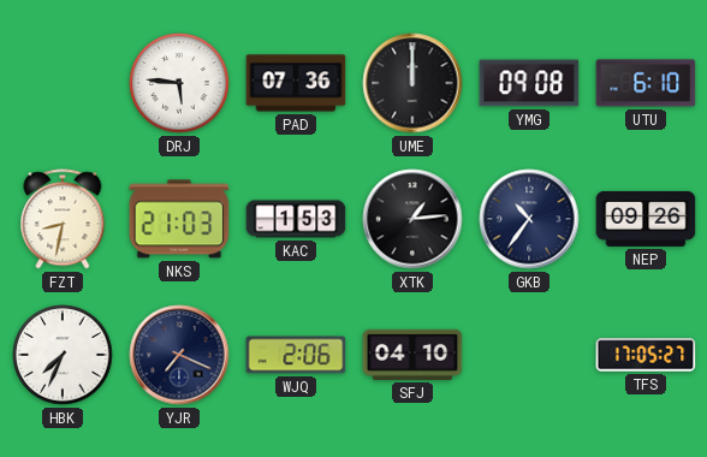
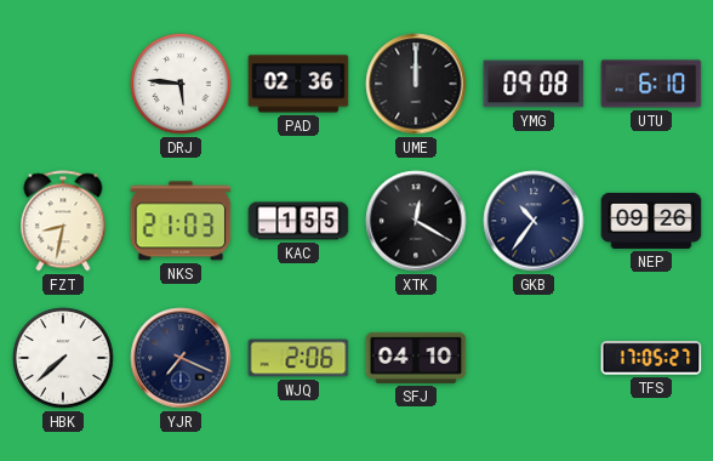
PAD: 07:36 -> 02:36 (298, 84)
KAC: 1:53 -> 1:55 (298, 221)
XTK: 1:14 -> 12:20 (416, 221)
HBK: 7:34 -> 7:38 (63, 358)
